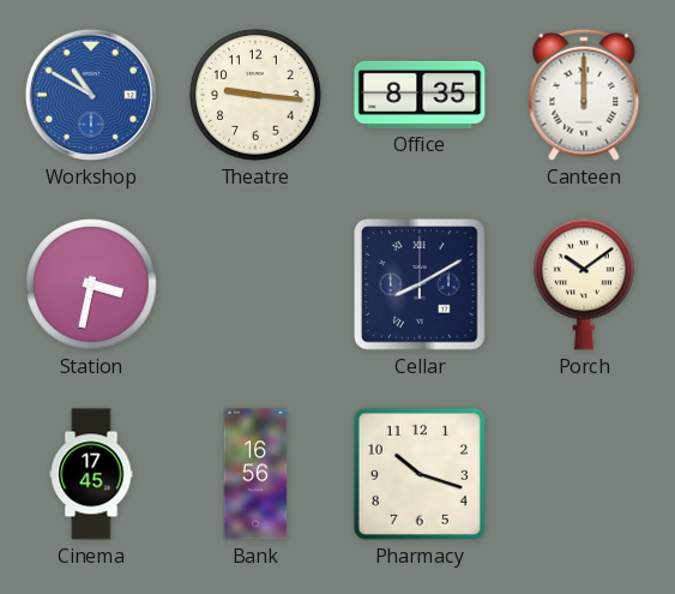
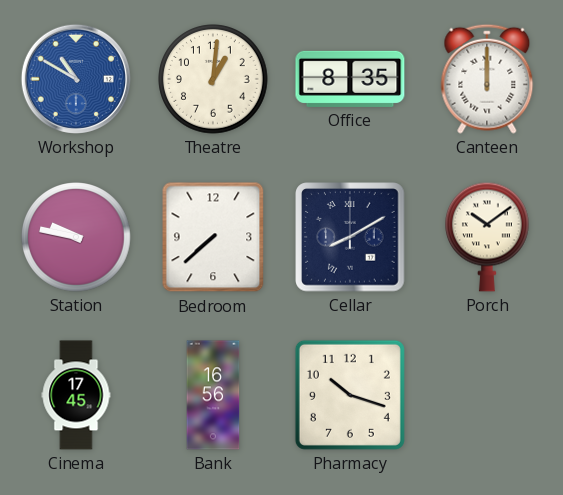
Theatre: 9:16 -> 1:01 (213, 79)
Station: 3:32 -> 9:47 (76, 237)
Bedroom: none -> 7:38 (213, 237)
